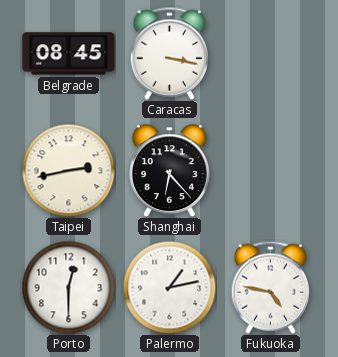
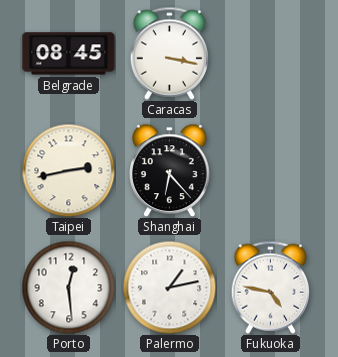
Porto: 12:30 -> 12:29 (68, 287)
